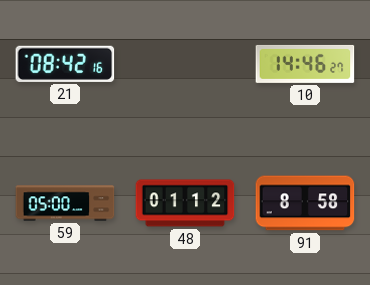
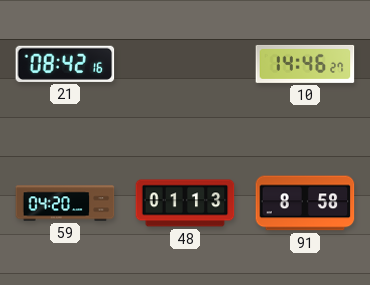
59: 05:00 -> 04:20 (65, 203)
48: 01:12 -> 01:13 (185, 203)
